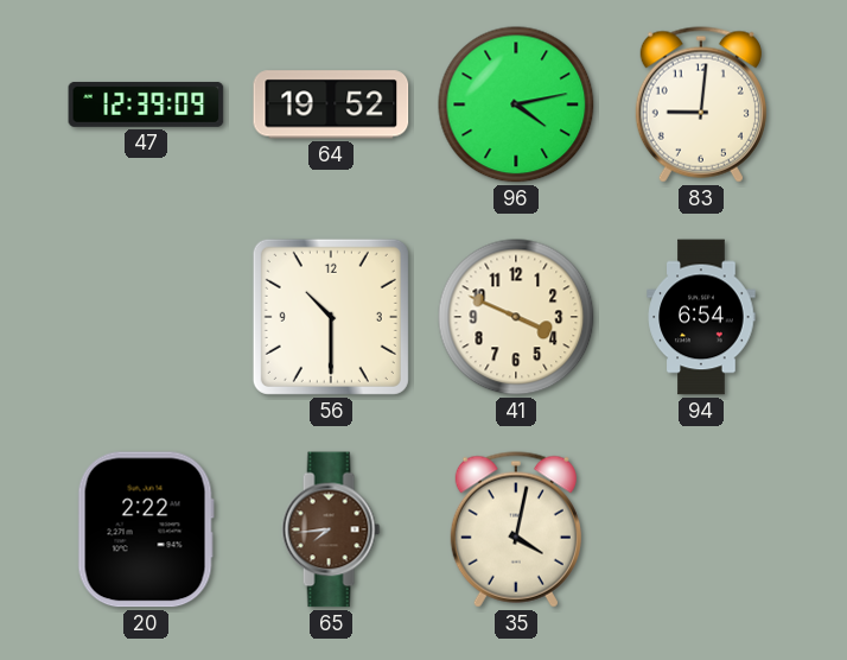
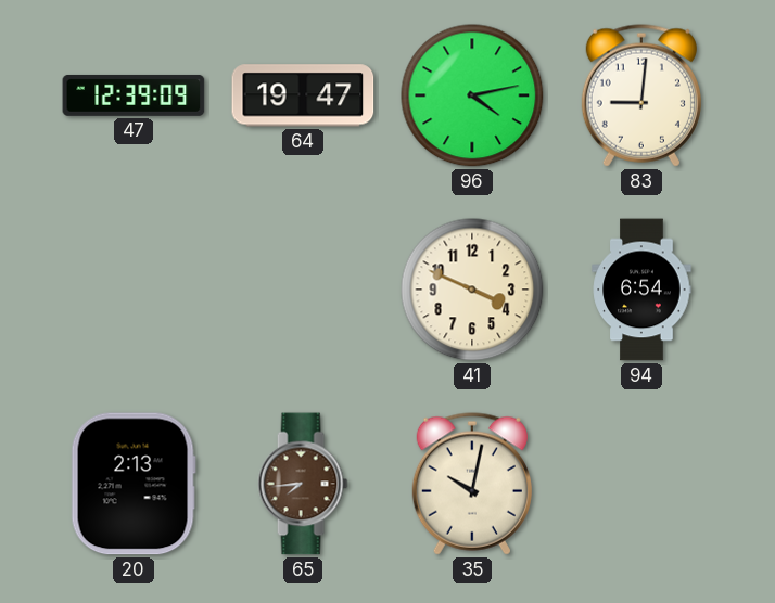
64: 19:52 -> 19:47 (303, 95)
56: 10:30 -> none (331, 317)
20: 2:22 -> 2:13 (134, 484)
35: 4:02 -> 10:02 (472, 484)
